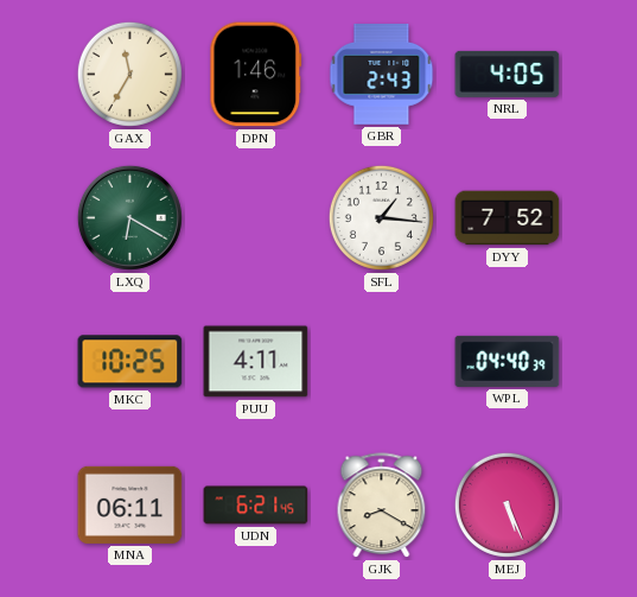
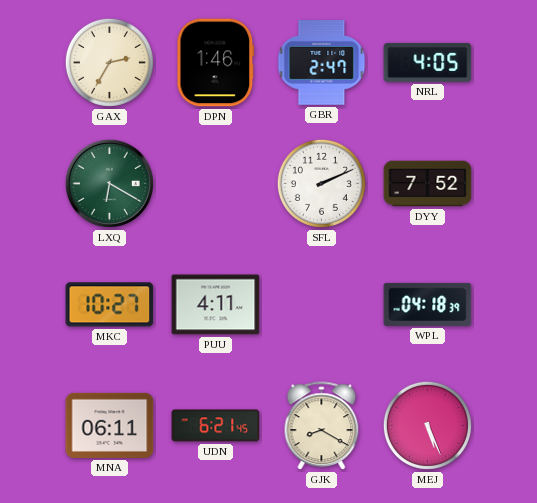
GAX: 11:35 -> 2:35 (109, 62)
GBR: 2:43 -> 2:47 (322, 63)
SFL: 1:16 -> 2:11 (321, 183)
MKC: 10:25 -> 10:27 (110, 305)
WPL: 04:40 -> 04:18 (428, 304)
